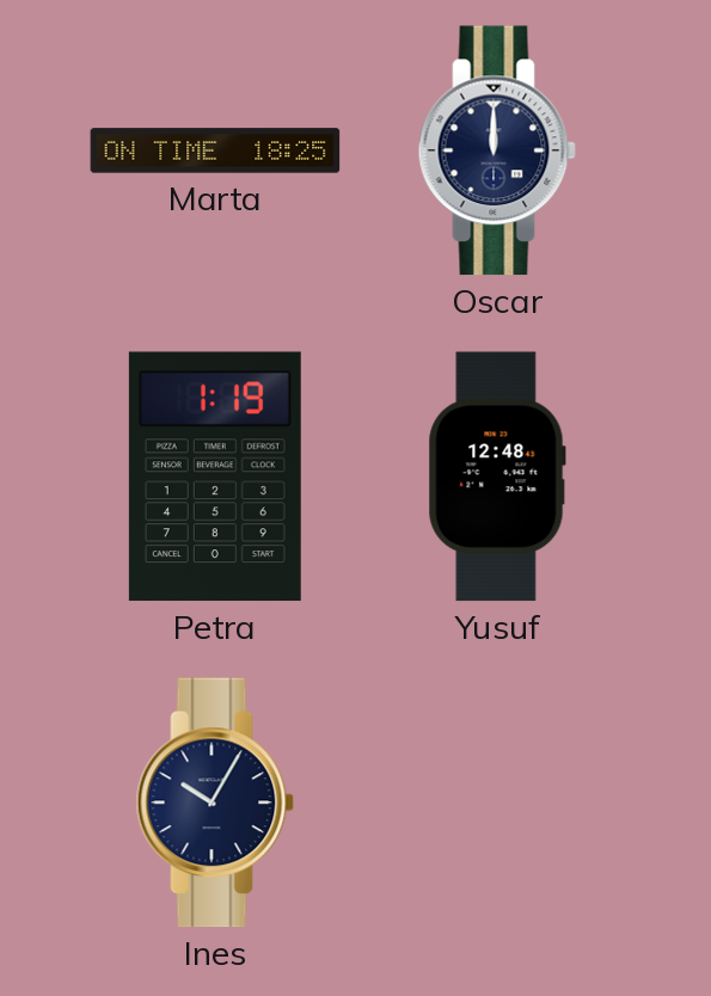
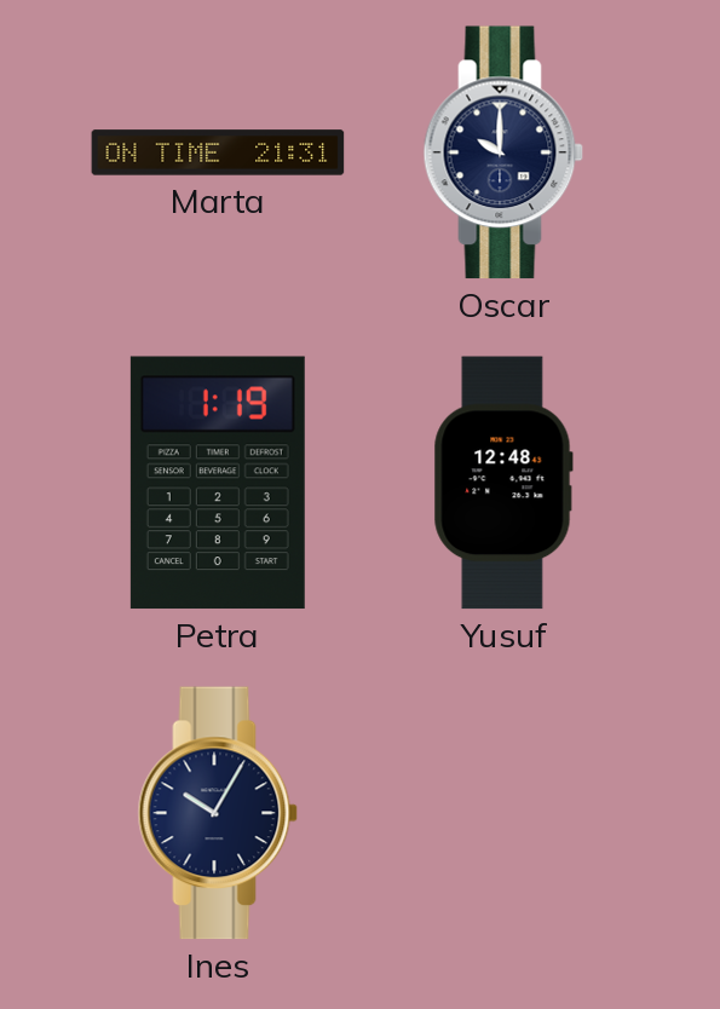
Marta: 18:25 -> 21:31 (218, 152)
Oscar: 12:00 -> 10:00 (503, 152)
